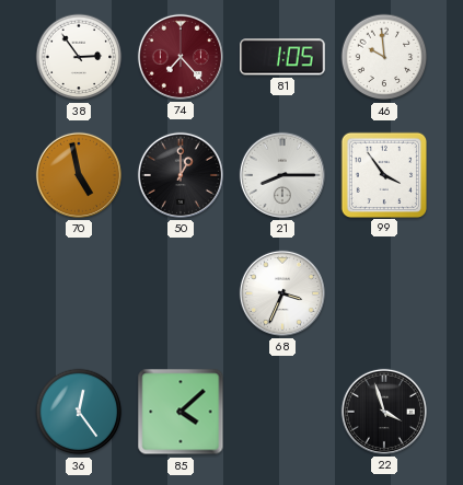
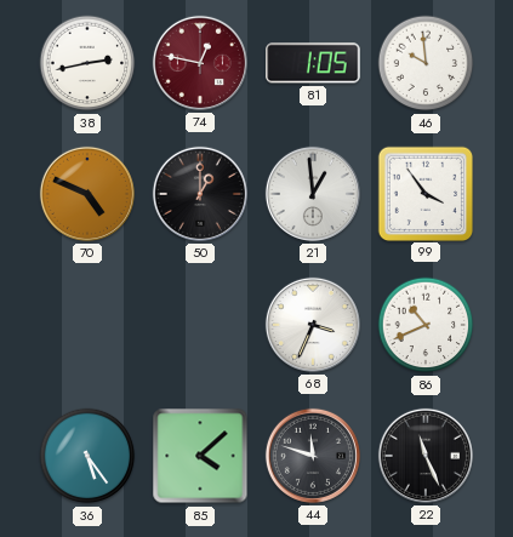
38: 2:54 -> 2:43 (87, 63)
74: 7:23 -> 12:47 (200, 63)
70: 4:58 -> 4:49 (87, 194)
21: 8:15 -> 12:59 (313, 194)
86: none -> 10:41 (426, 325)
36: 12:24 -> 5:24 (87, 456)
44: none -> 11:48 (313, 456)
22: 3:57 -> 11:26 (426, 456)
